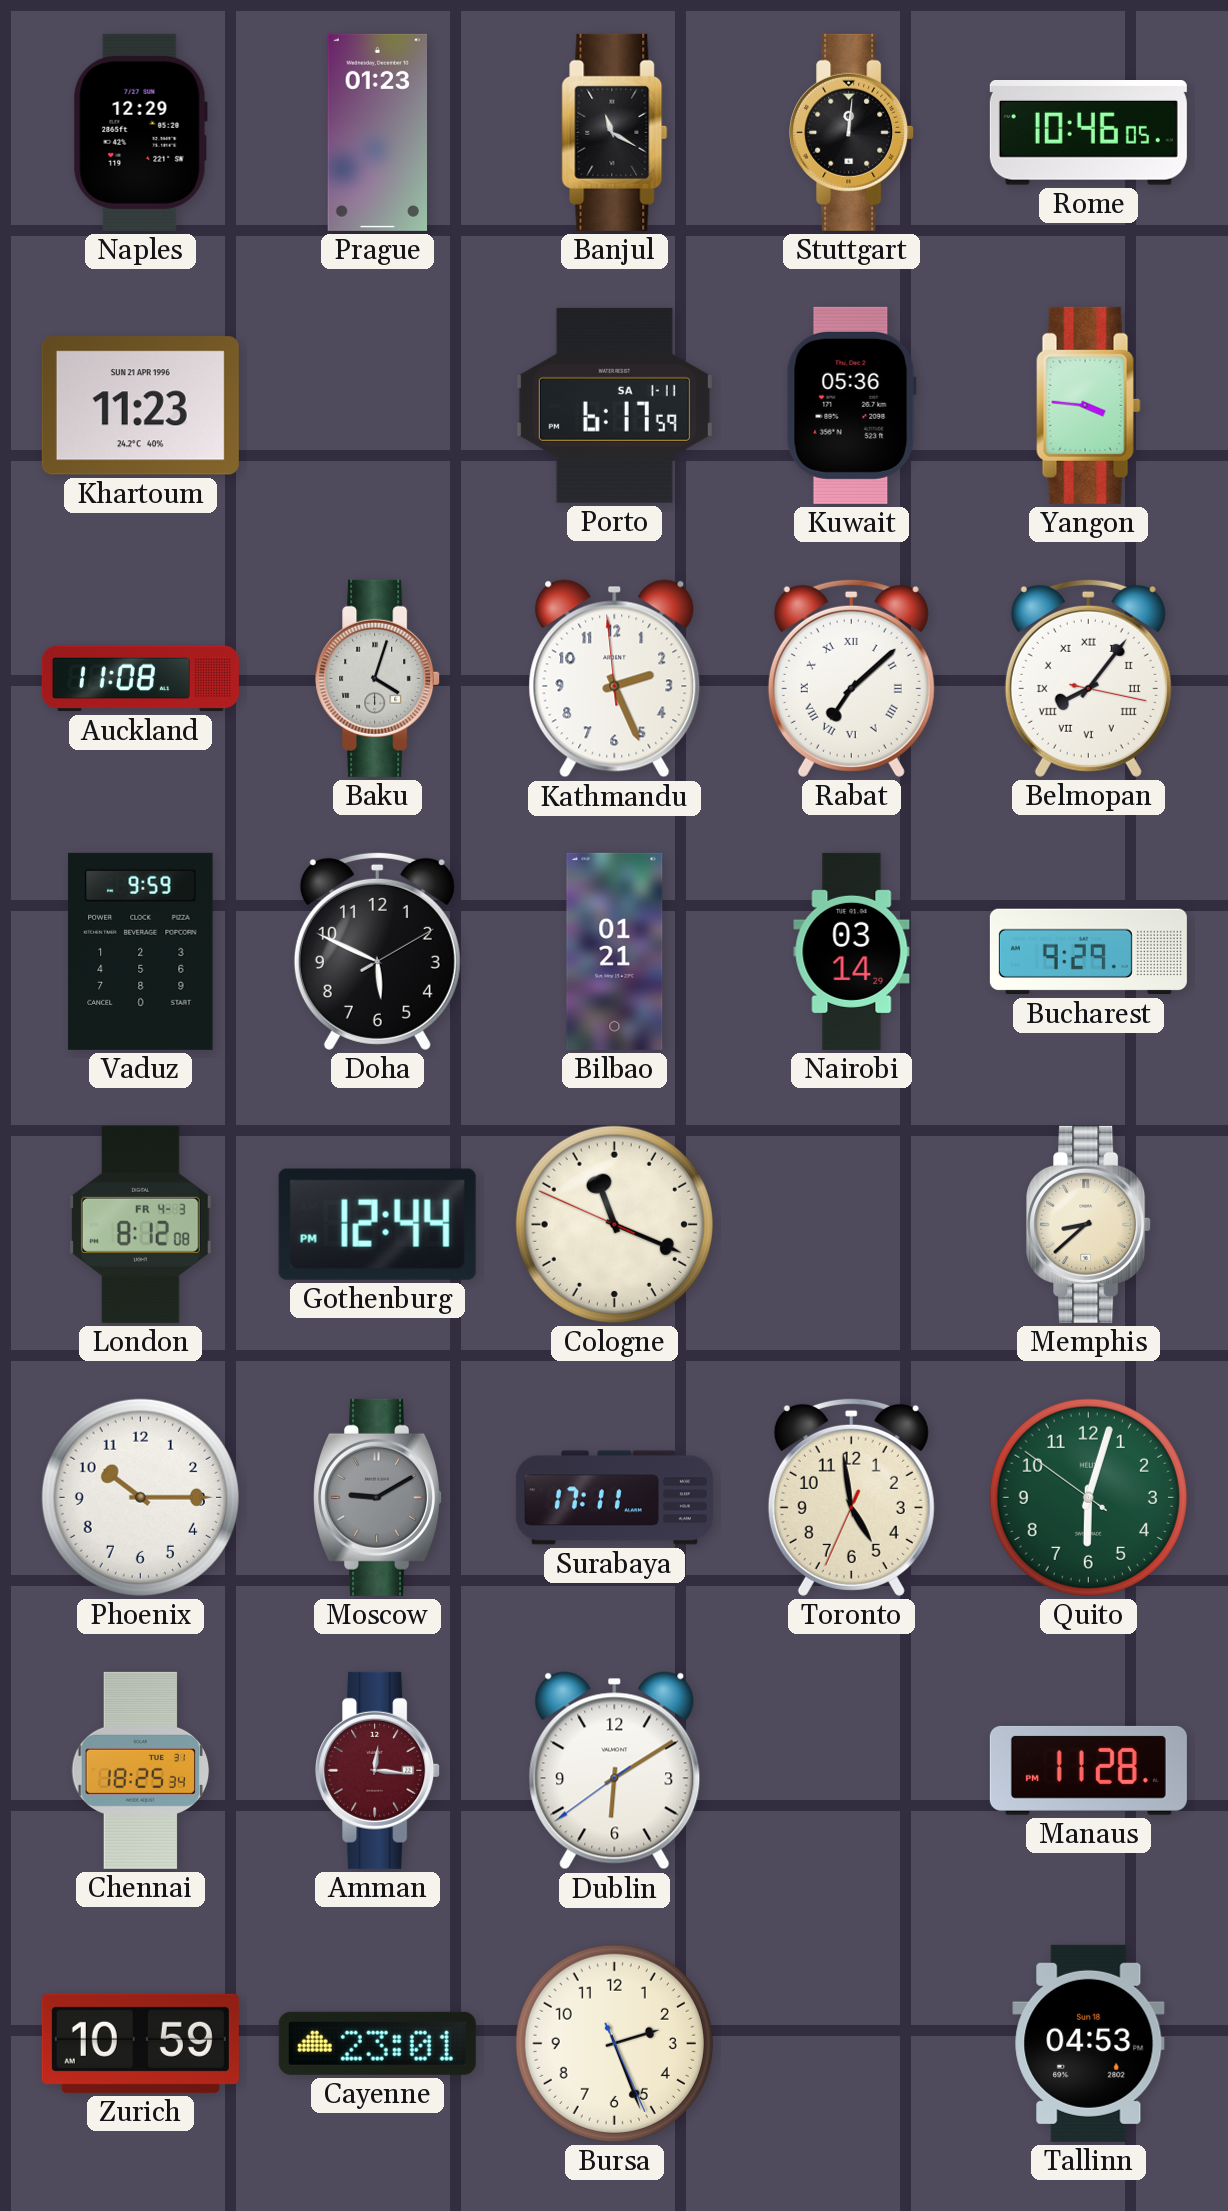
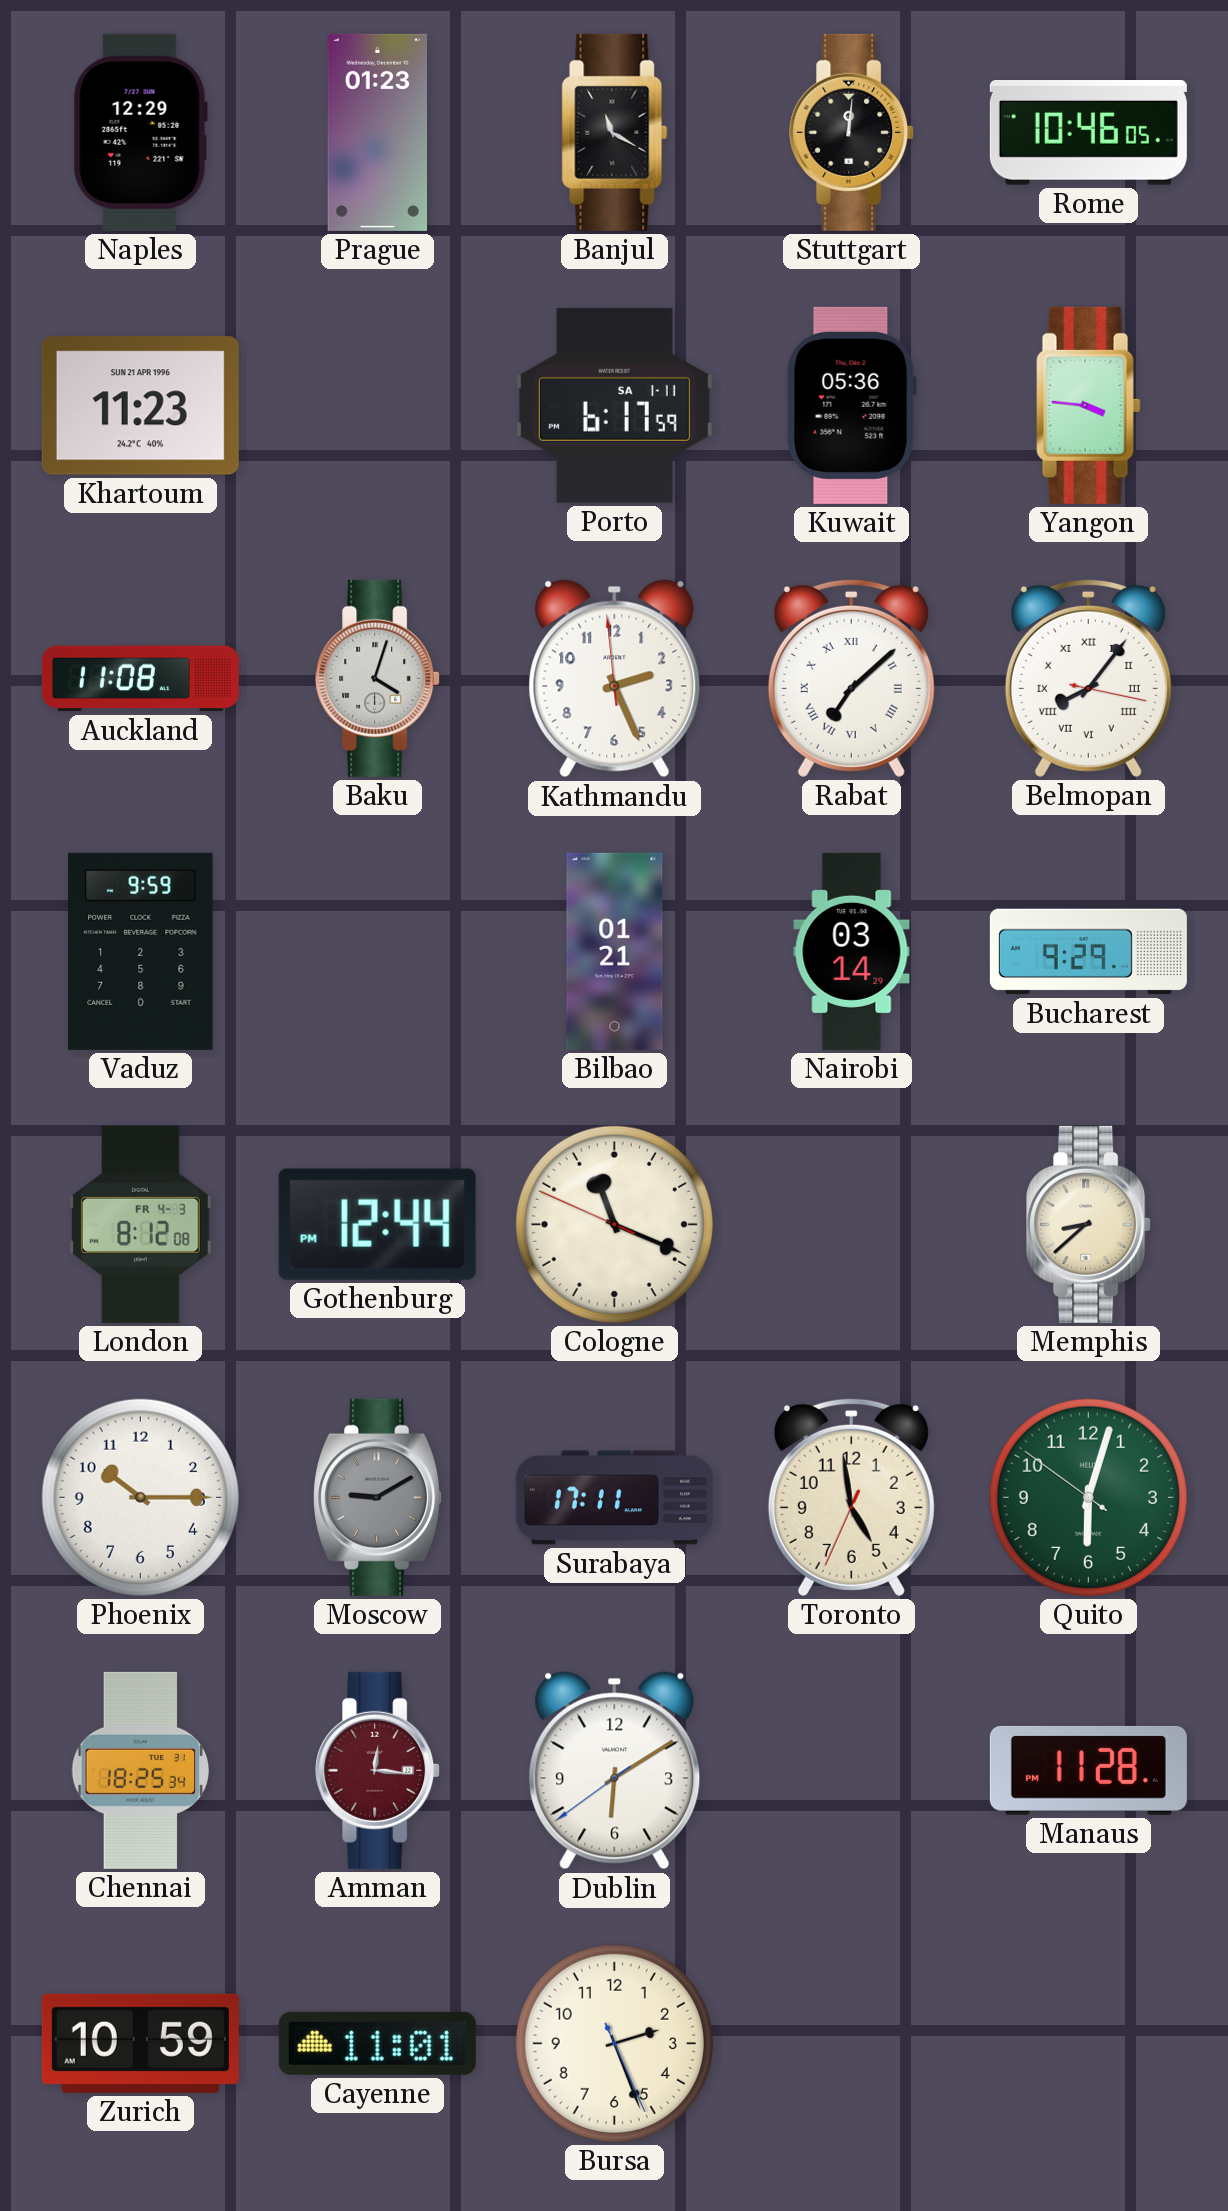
Doha: 5:49 -> none (377, 951)
Cayenne: 23:01 -> 11:01 (377, 2043)
Tallinn: 04:53 -> none (1089, 2043)
